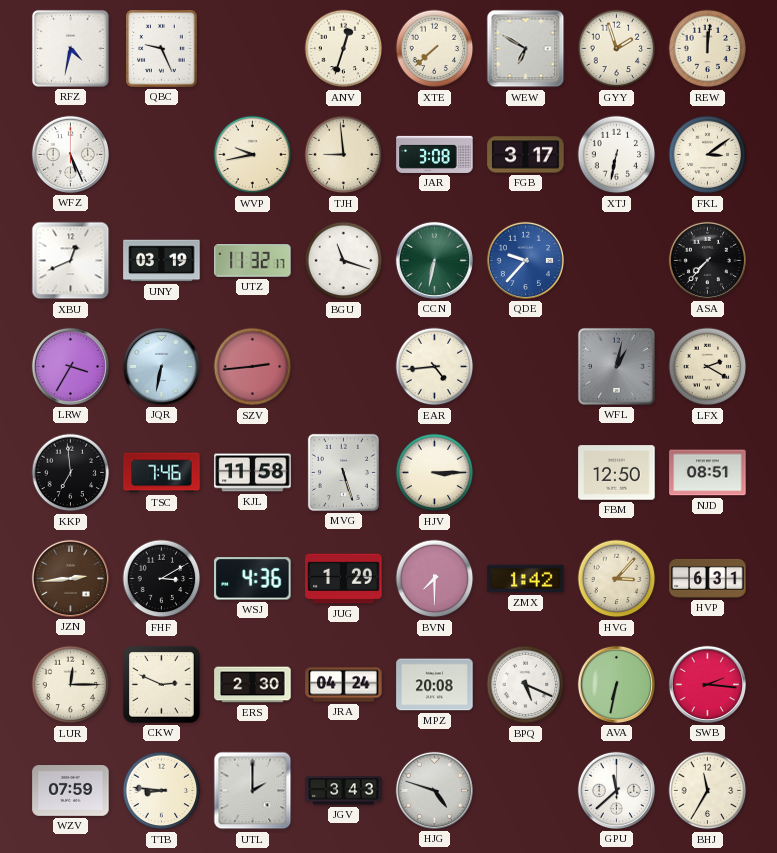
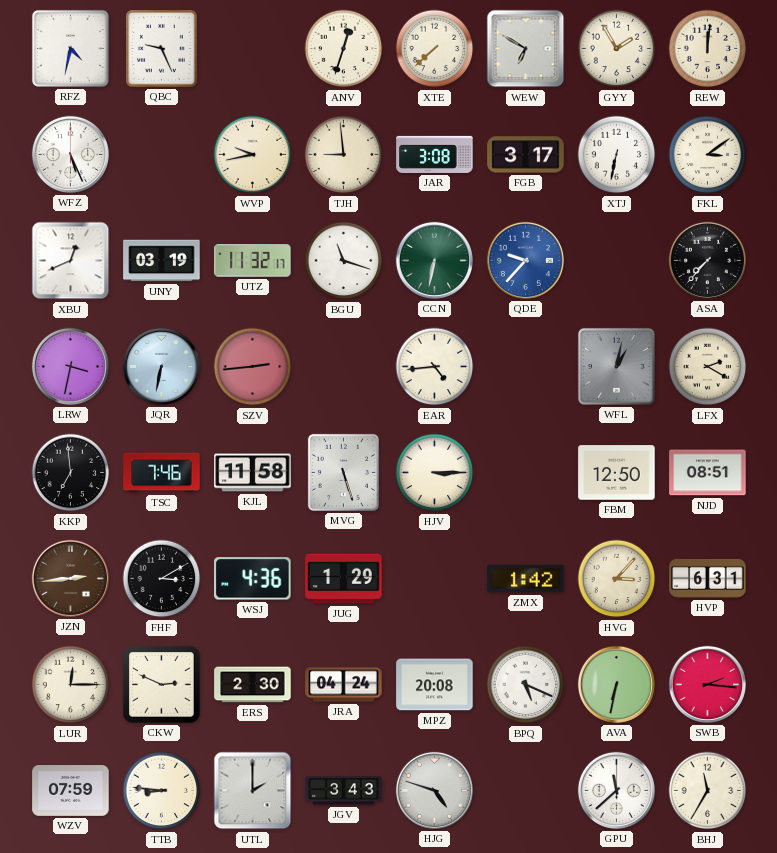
GYY: 1:57 -> 1:55 (617, 49)
LRW: 3:35 -> 3:32 (70, 366)
BVN: 7:30 -> none (435, 579)
